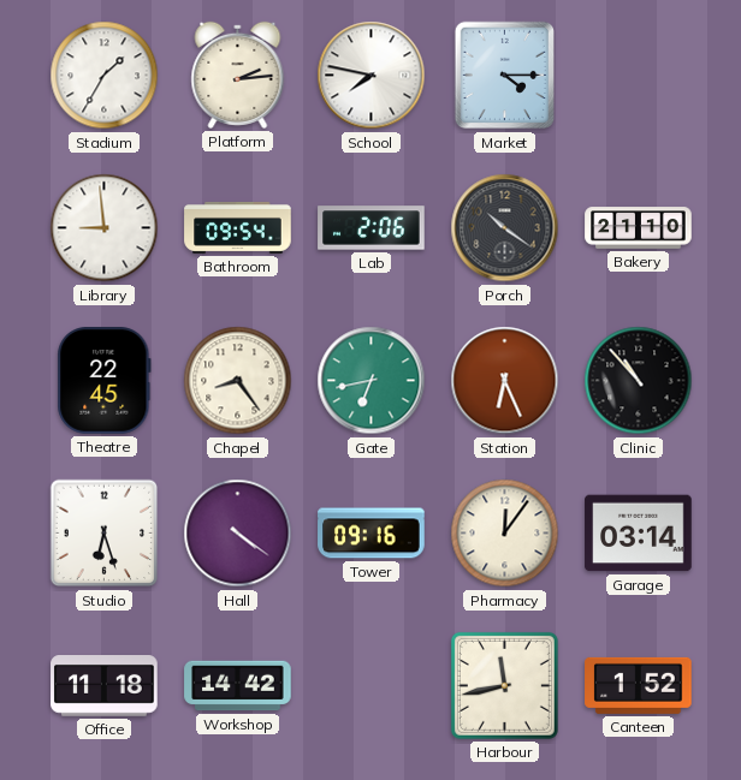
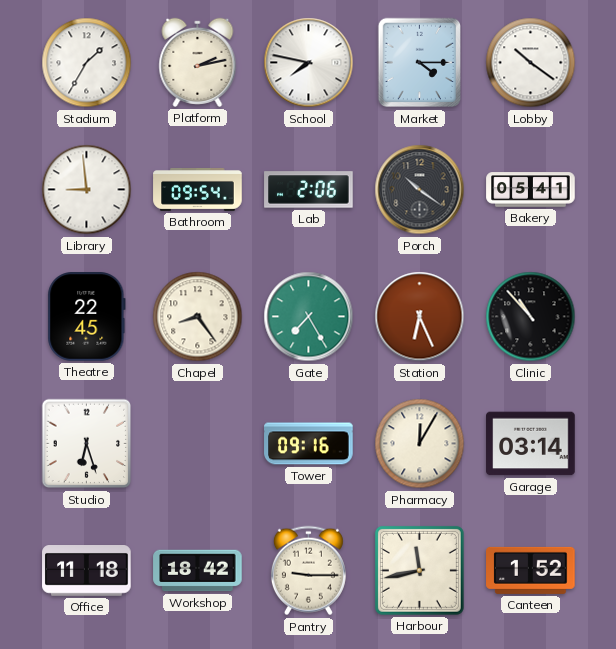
Platform: 2:14 -> 2:13 (198, 62)
Lobby: none -> 10:21 (531, 63)
Bakery: 21:10 -> 05:41 (531, 190)
Gate: 6:43 -> 7:25 (309, 317)
Hall: 4:21 -> none (238, 534)
Pharmacy: 12:06 -> 12:05 (420, 444)
Workshop: 14:42 -> 18:42 (198, 571)
Pantry: none -> 9:15 (308, 571)
